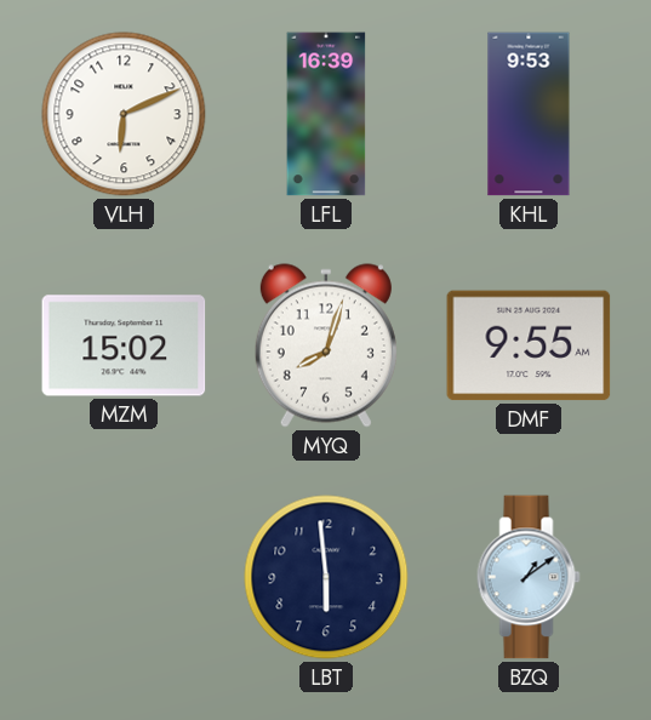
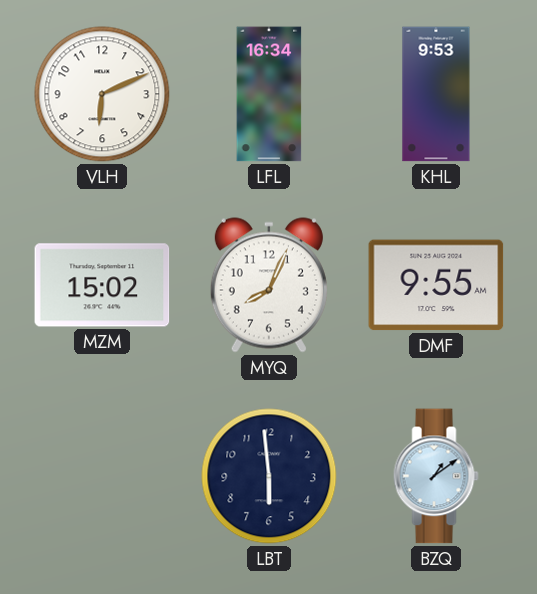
LFL: 16:39 -> 16:34 (269, 94)
MYQ: 8:03 -> 8:04 (269, 285)
